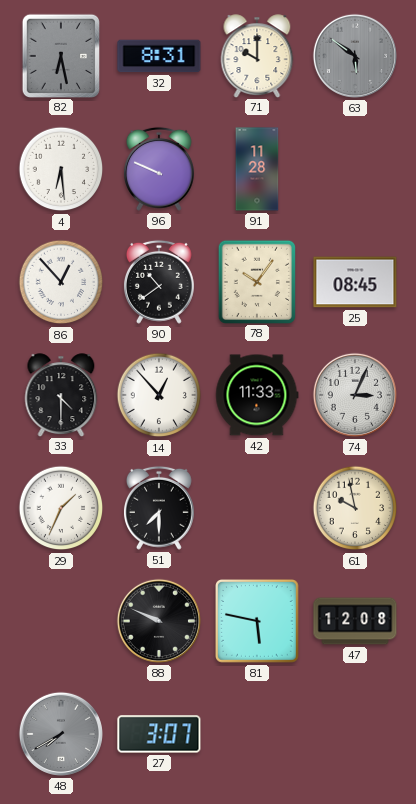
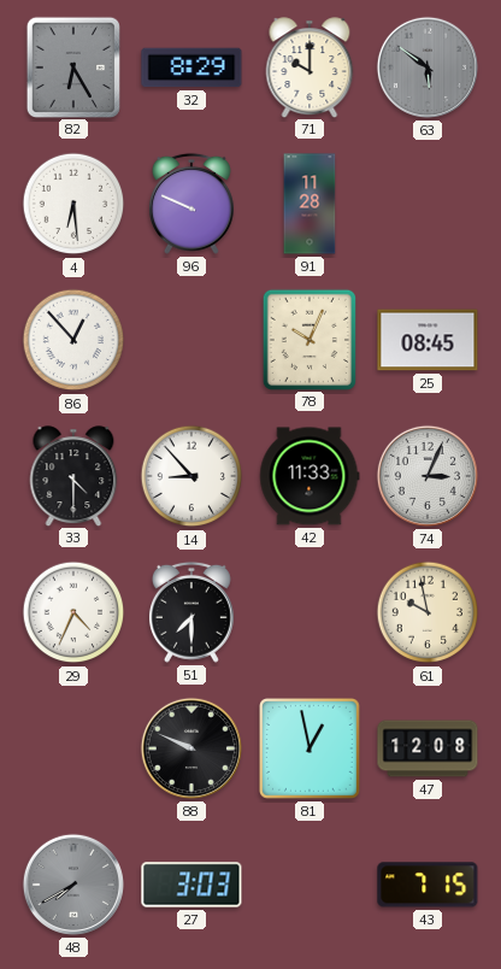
82: 6:28 -> 6:25 (72, 66)
32: 8:31 -> 8:29 (191, 67)
90: 10:39 -> none (159, 282)
78: 10:06 -> 10:04 (308, 339)
14: 12:53 -> 8:53 (191, 476)
29: 1:34 -> 4:34 (73, 612)
81: 5:47 -> 12:58 (311, 750)
27: 3:07 -> 3:03 (191, 885)
43: none -> 7:15 (428, 885)
